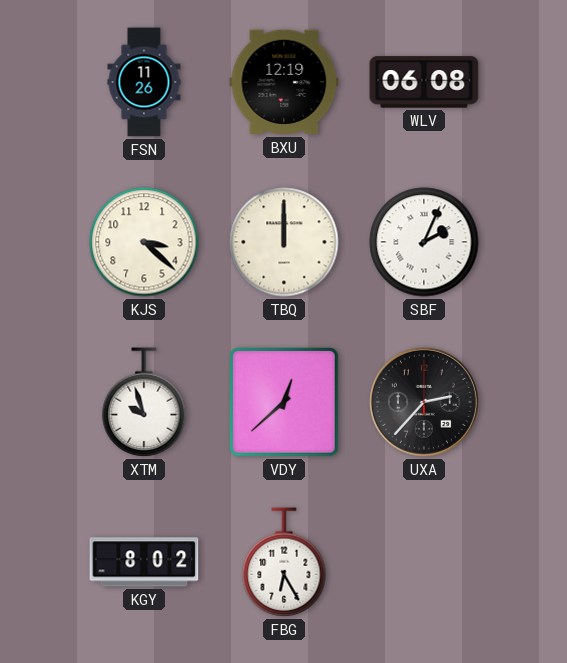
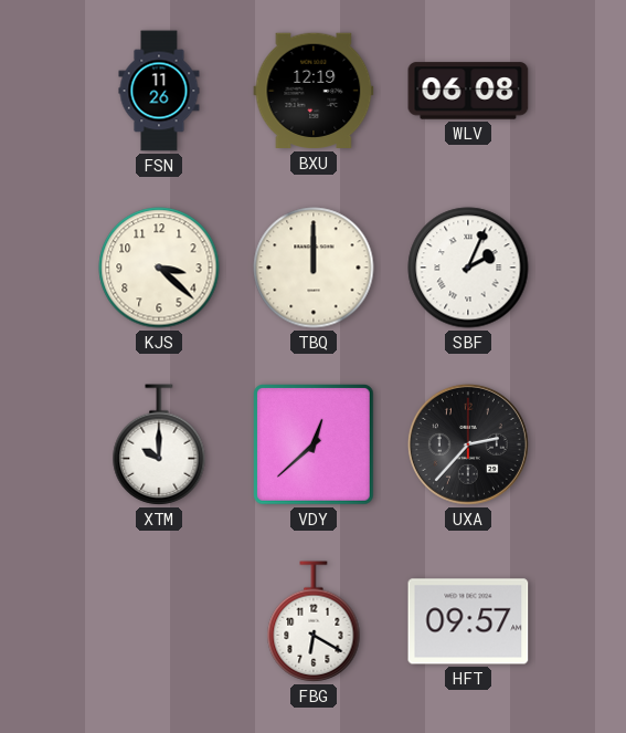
XTM: 9:57 -> 10:00 (159, 444)
KGY: 8:02 -> none (144, 562)
FBG: 6:25 -> 6:20 (314, 621)
HFT: none -> 09:57 (468, 621)
